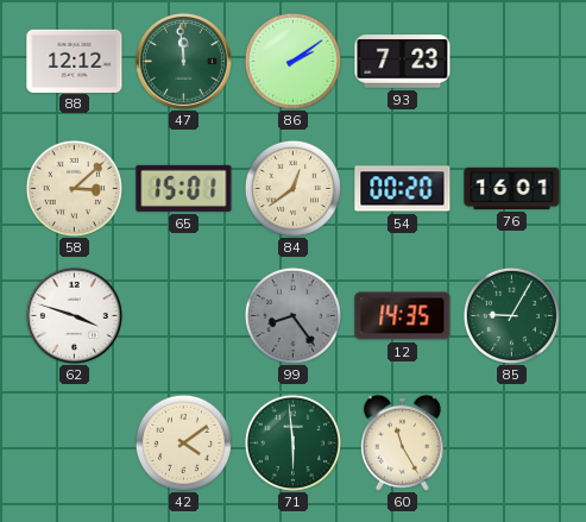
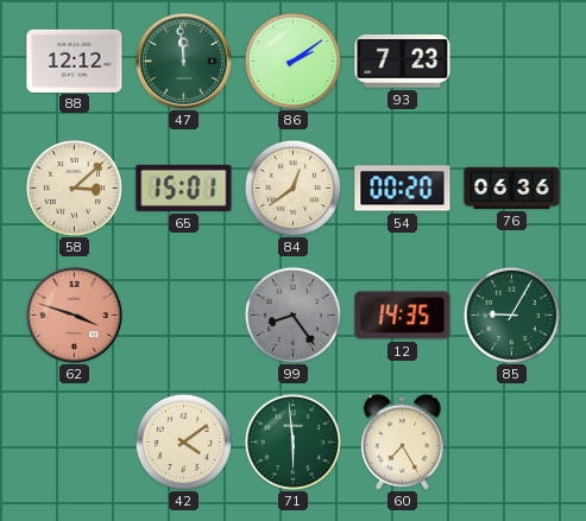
76: 16:01 -> 06:36 (512, 188)
62 dial: white -> salmon (74, 314)
60: 11:25 -> 7:25 (402, 441)
